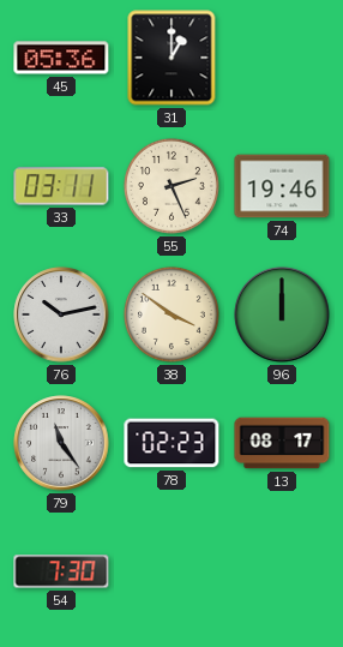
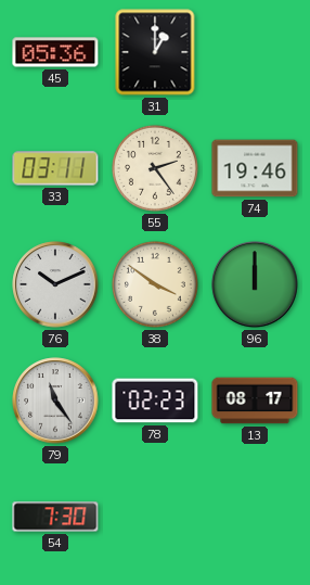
55: 2:26 -> 2:24 (155, 168)
76: 10:13 -> 10:11 (55, 284)
